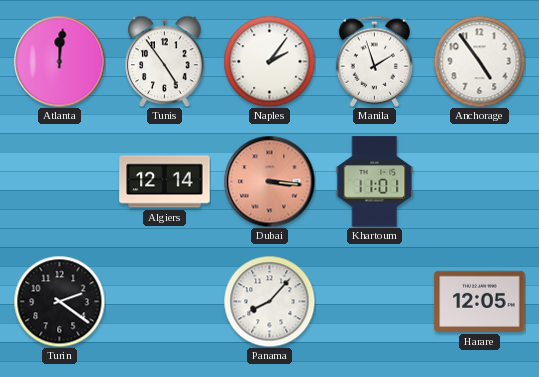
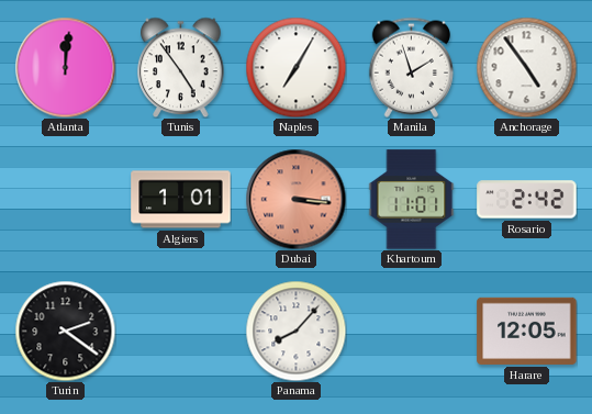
Naples: 2:06 -> 7:05 (295, 67)
Algiers: 12:14 -> 1:01 (181, 200)
Rosario: none -> 2:42 (527, 200)
